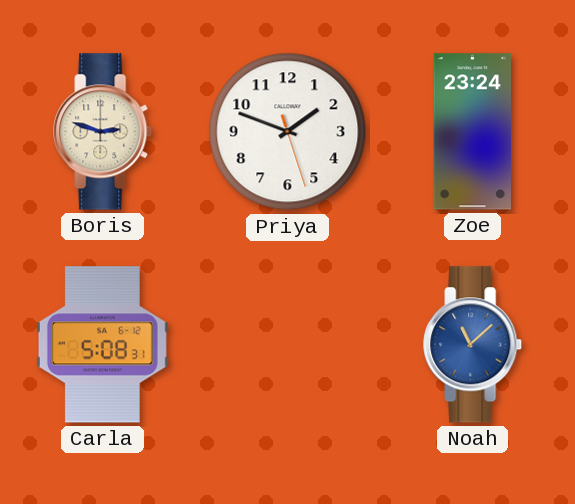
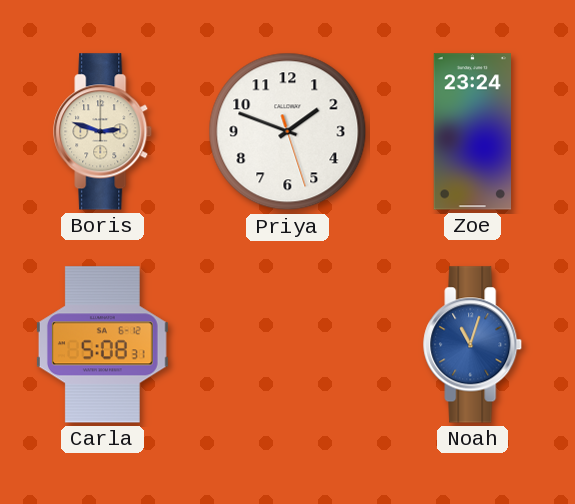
Noah: 11:08 -> 11:03 (473, 345)
